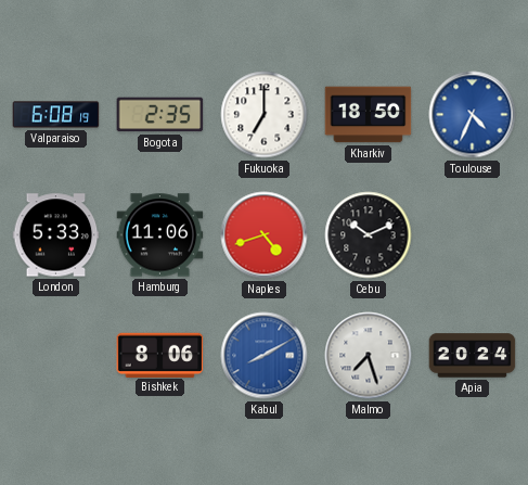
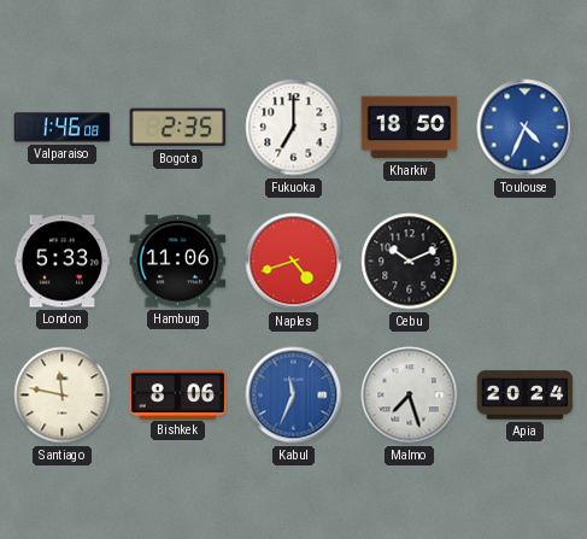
Valparaiso: 6:08 -> 1:46 (63, 128)
Santiago: none -> 11:47 (63, 396)
Kabul: 8:10 -> 11:34 (294, 396)
